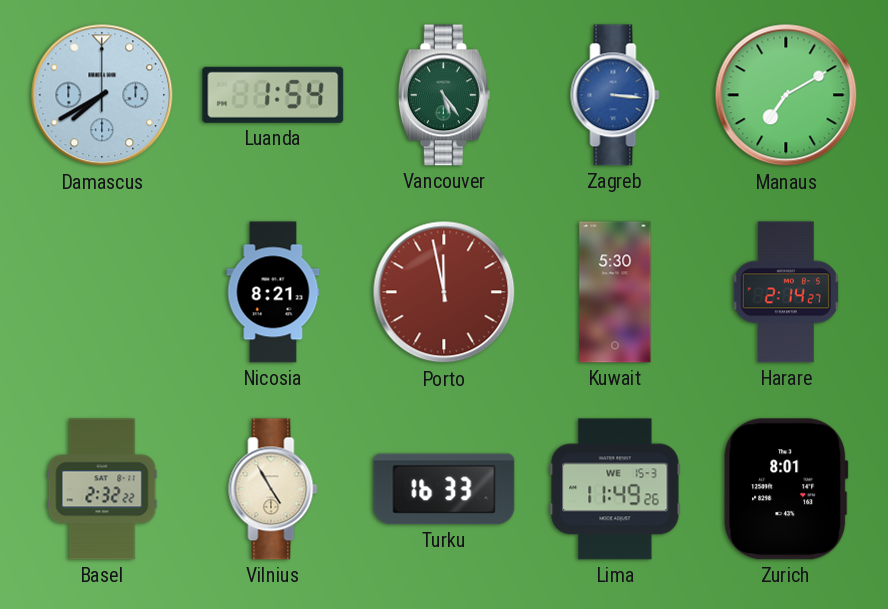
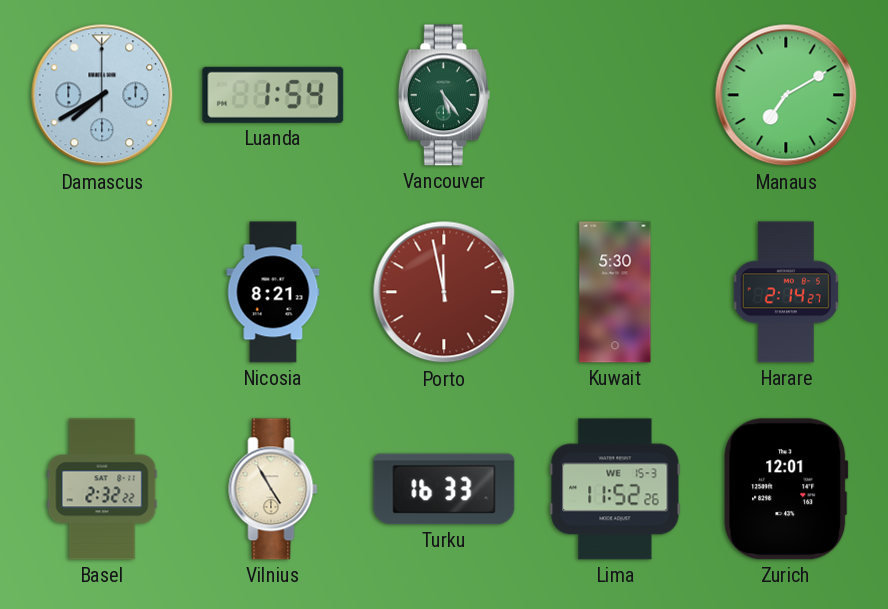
Zagreb: 3:16 -> none (615, 95)
Lima: 11:49 -> 11:52 (615, 489)
Zurich: 8:01 -> 12:01 (786, 489)
